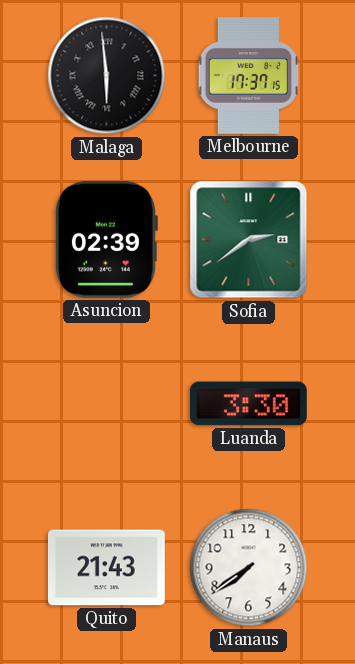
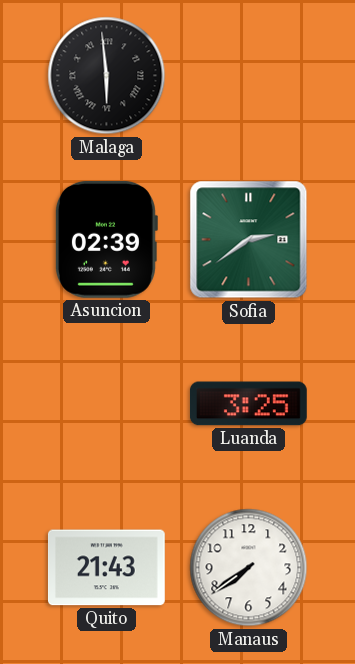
Melbourne: 17:37 -> none (248, 76)
Luanda: 3:30 -> 3:25 (248, 404)
